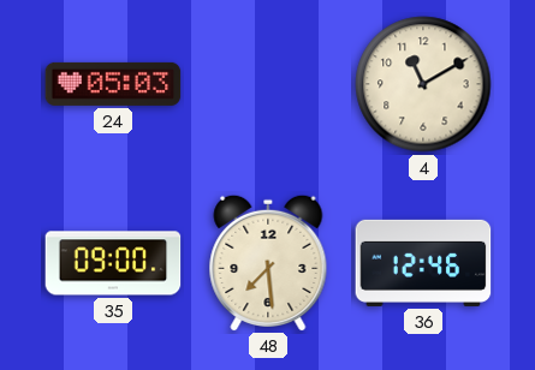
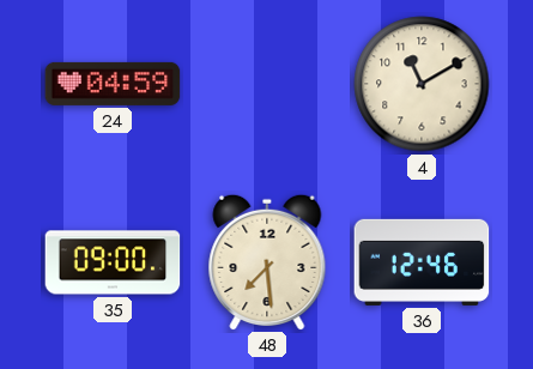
24: 05:03 -> 04:59 (113, 84)
